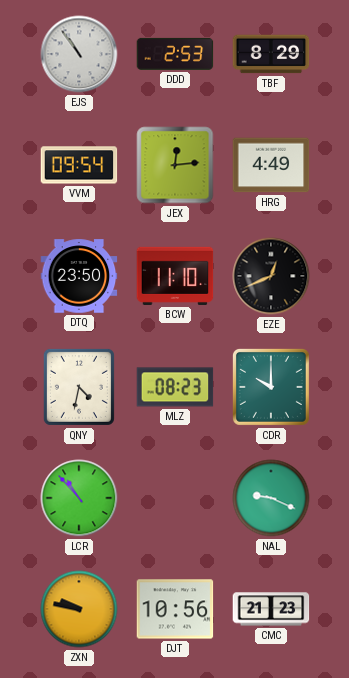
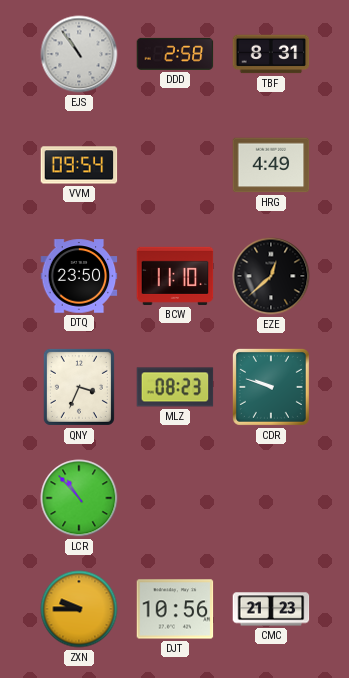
DDD: 2:53 -> 2:58 (175, 54)
TBF: 8:29 -> 8:31 (271, 54)
JEX: 12:14 -> none (175, 165)
EZE: 12:41 -> 12:38 (271, 276)
QNY: 4:32 -> 3:34 (79, 387)
CDR: 10:00 -> 9:48 (271, 387)
NAL: 9:19 -> none (271, 498)
ZXN: 9:47 -> 9:45 (79, 609)
